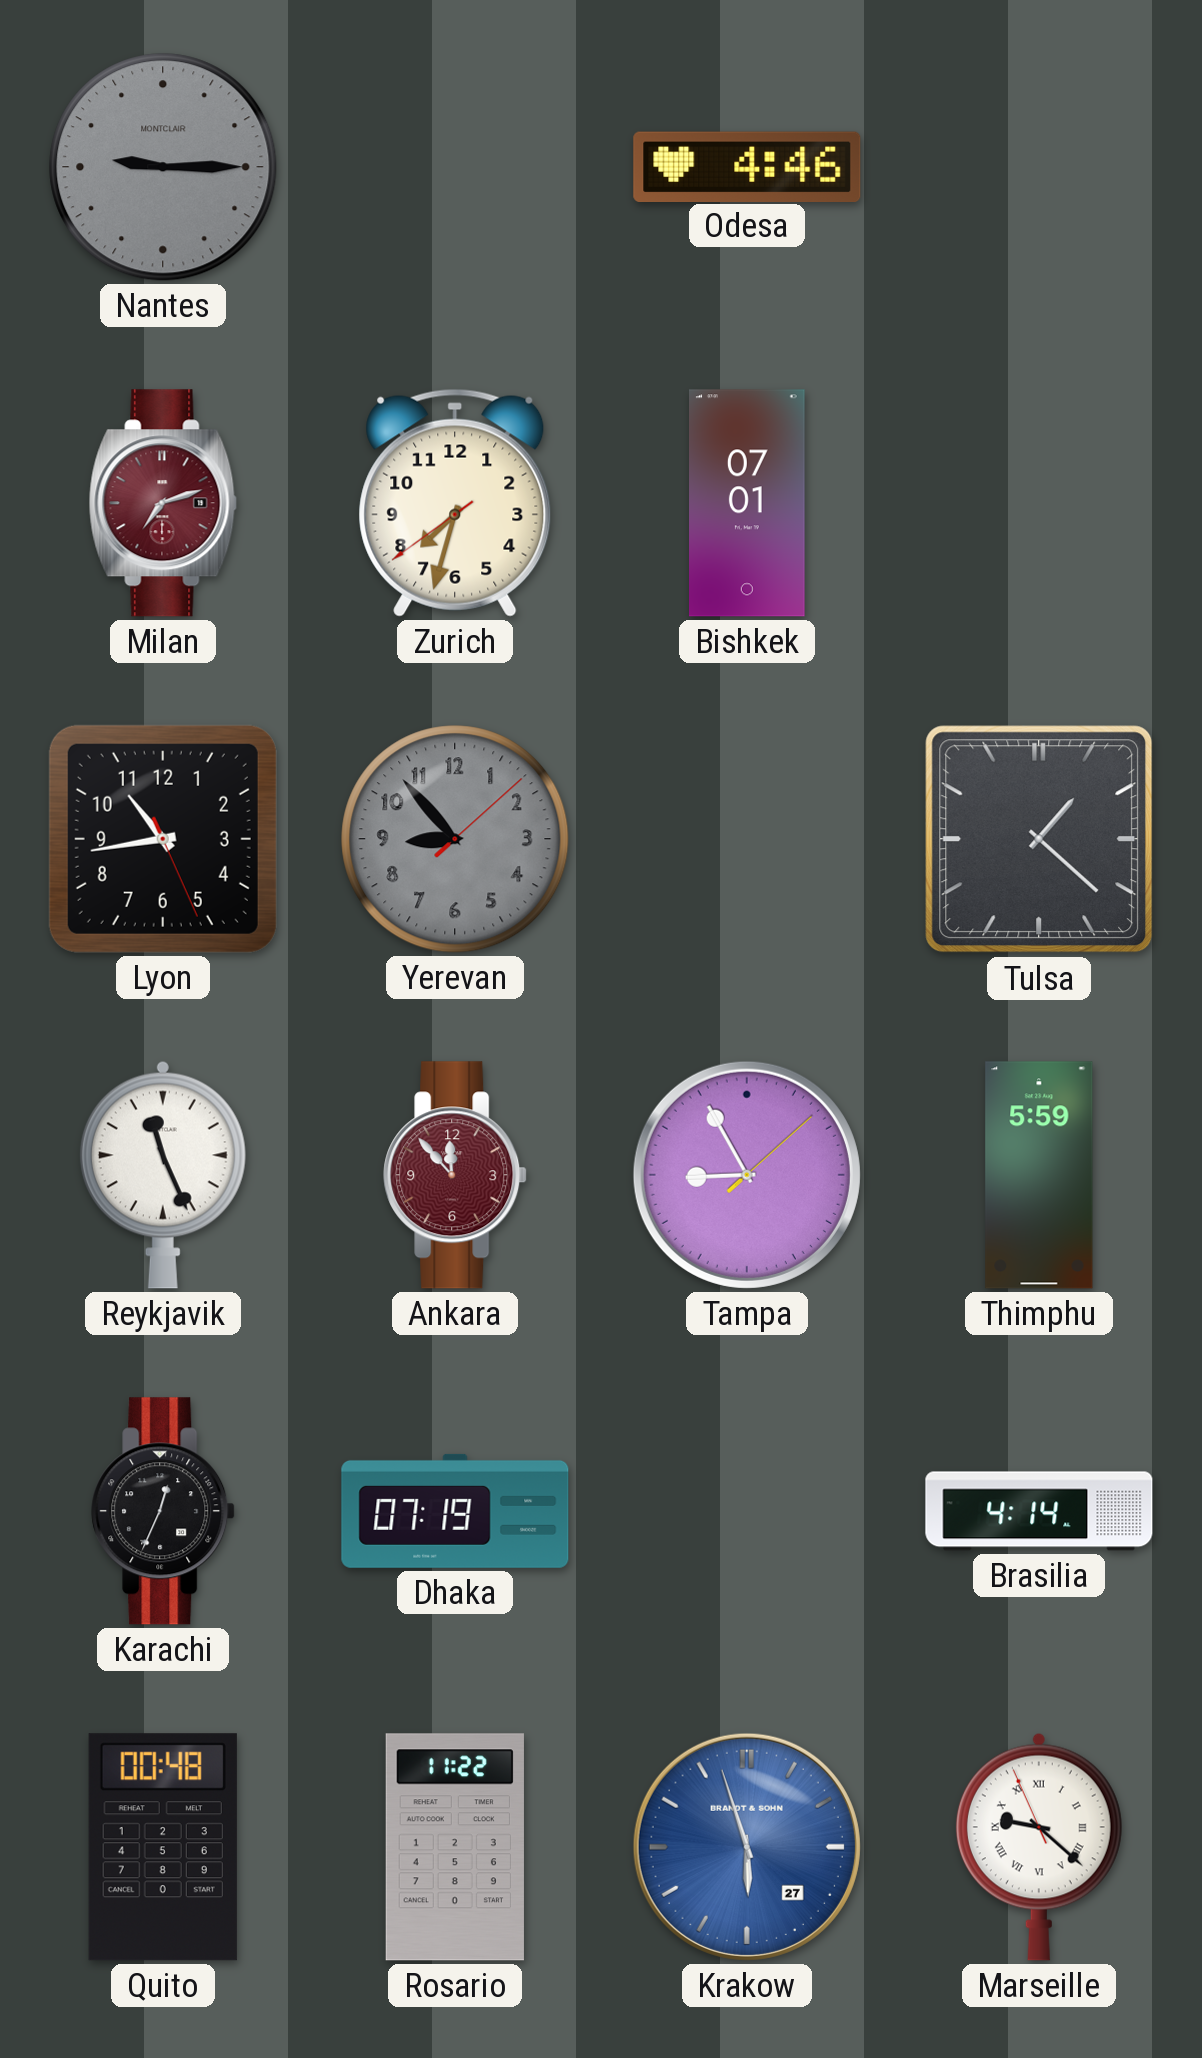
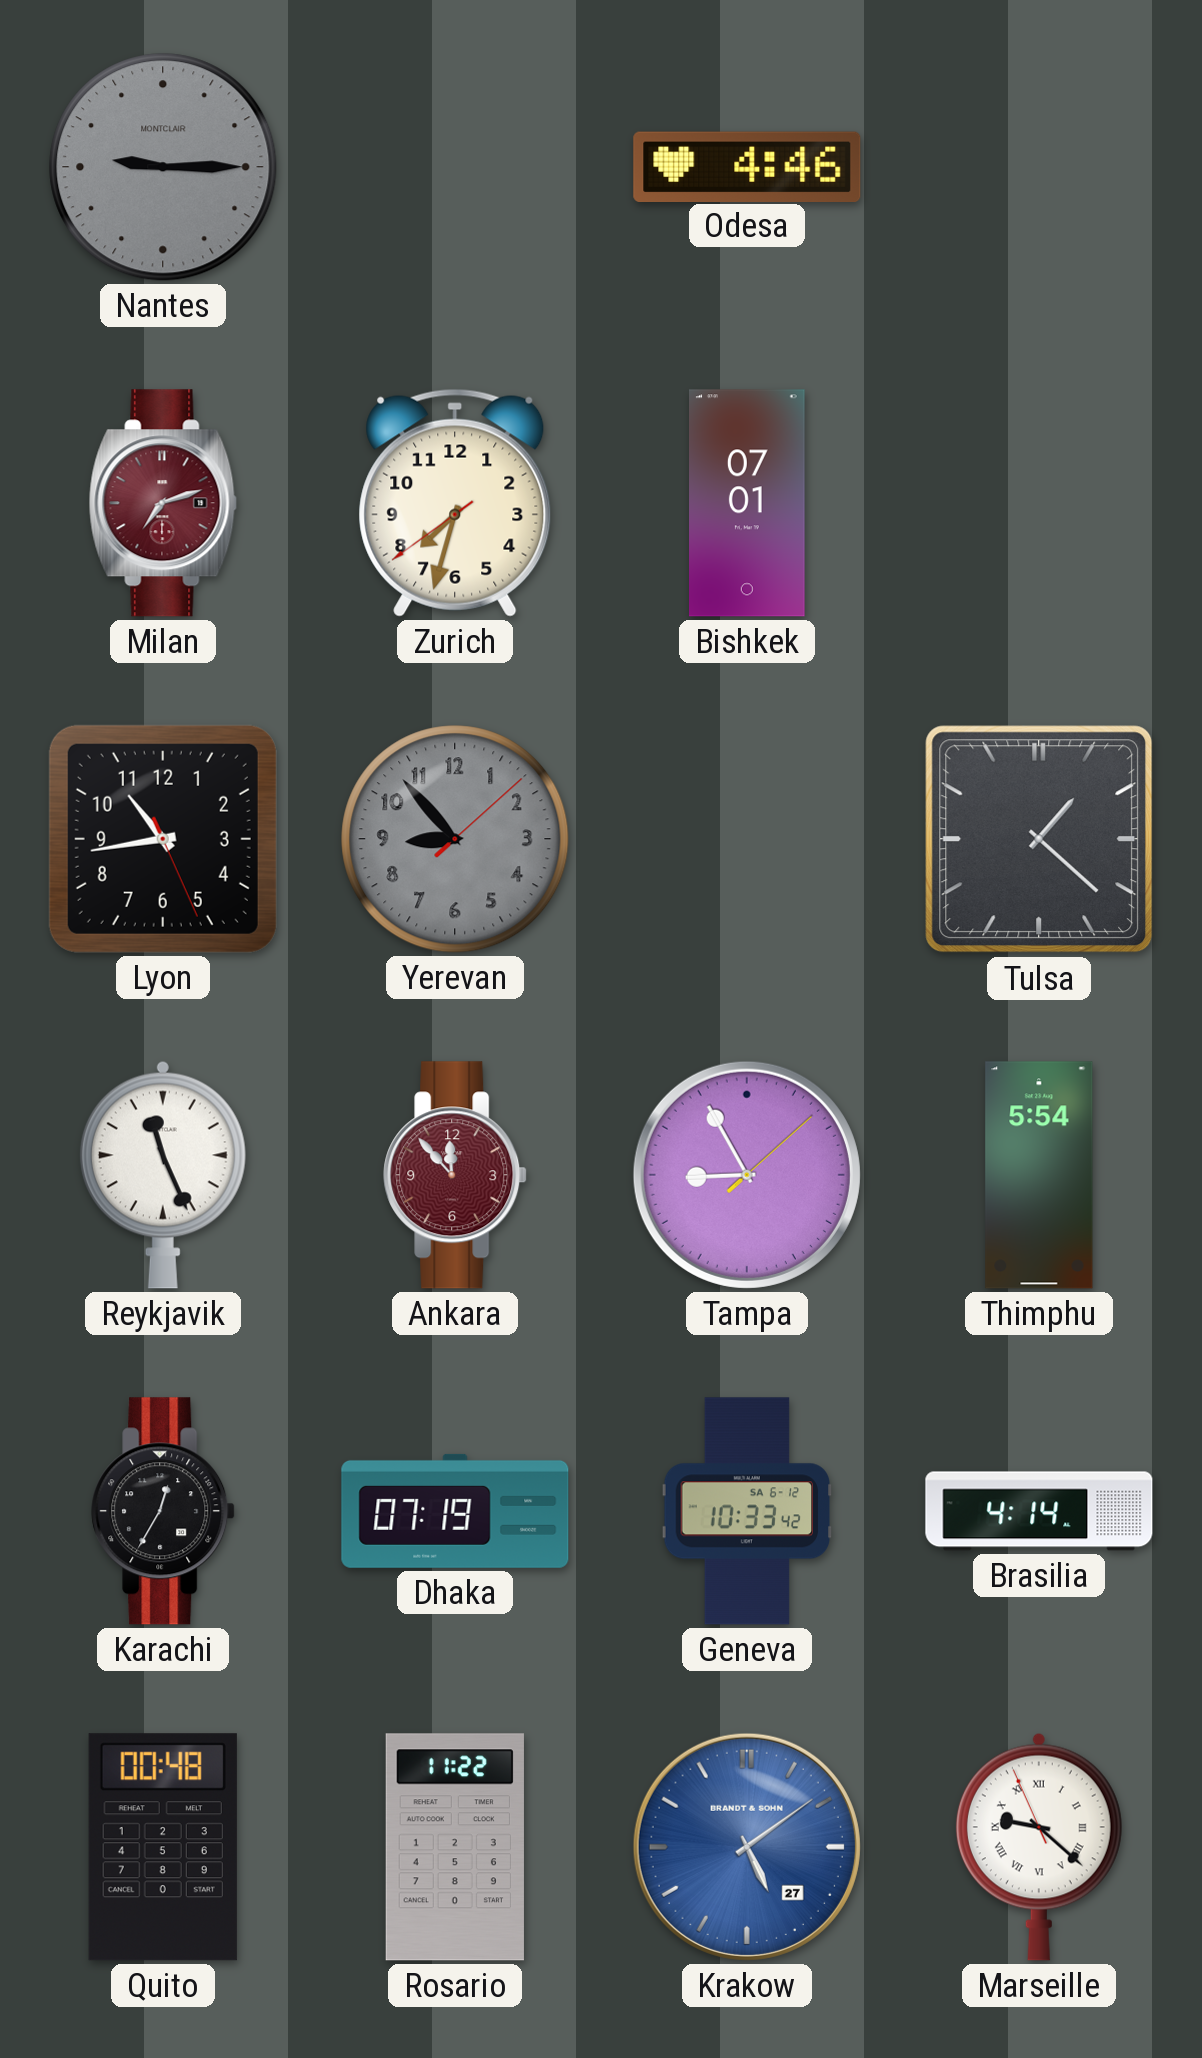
Thimphu: 5:59 -> 5:54 (1039, 1175)
Karachi: 12:34 -> 12:35 (163, 1511)
Geneva: none -> 10:33 (747, 1511)
Krakow: 5:57 -> 5:09 (747, 1847)
